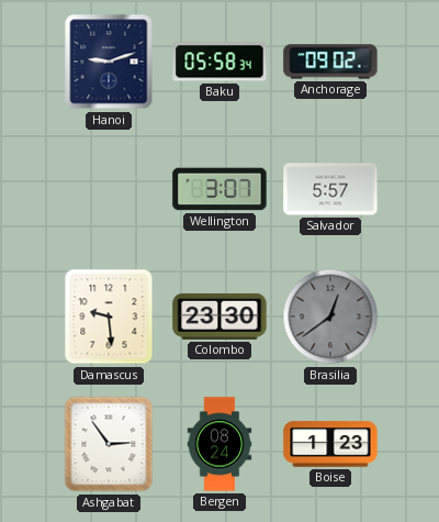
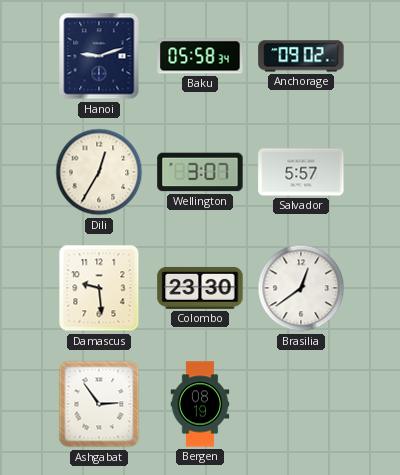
Dili: none -> 12:35 (99, 172)
Brasilia dial: grey -> white (301, 288)
Bergen: 08:24 -> 08:19 (200, 404)
Boise: 1:23 -> none (330, 444)
